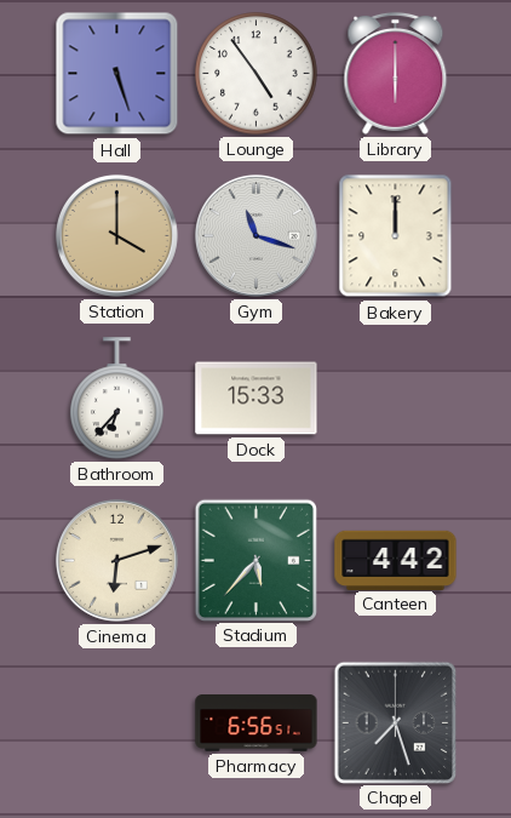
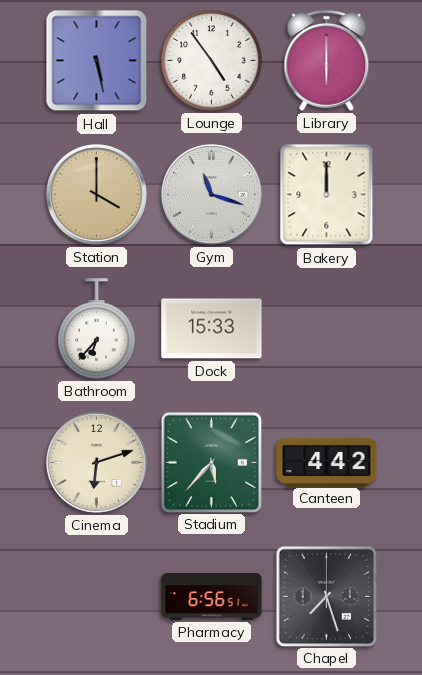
Hall: 5:27 -> 5:28 (97, 61)
